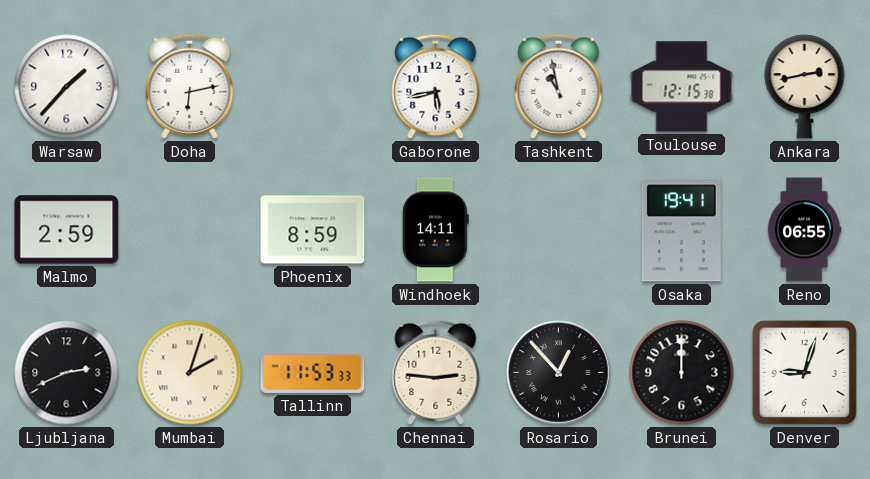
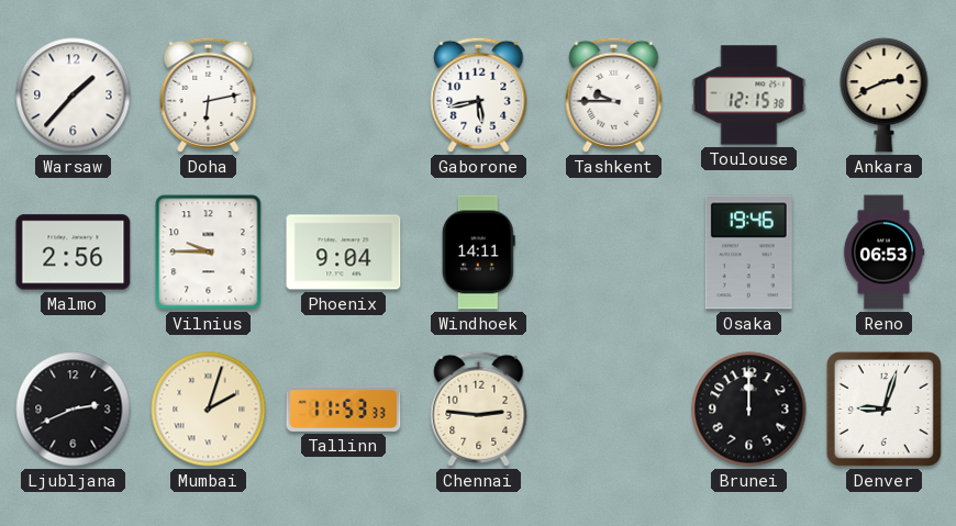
Tashkent: 10:58 -> 9:45 (614, 94)
Ankara: 2:43 -> 2:41 (885, 96)
Malmo: 2:59 -> 2:56 (74, 253)
Vilnius: none -> 9:45 (209, 253)
Phoenix: 8:59 -> 9:04 (344, 253)
Osaka: 19:41 -> 19:46 (748, 253)
Reno: 06:55 -> 06:53 (883, 253)
Rosario: 12:53 -> none (559, 373)
